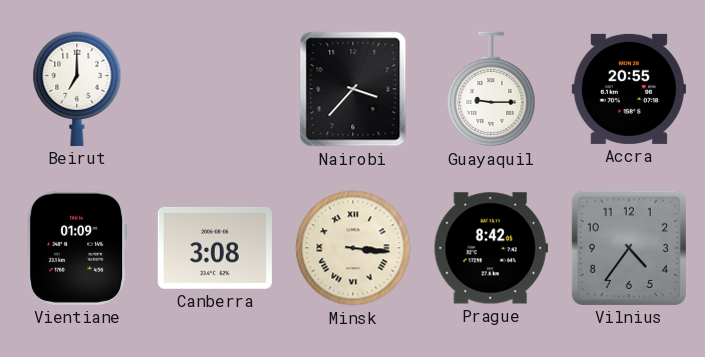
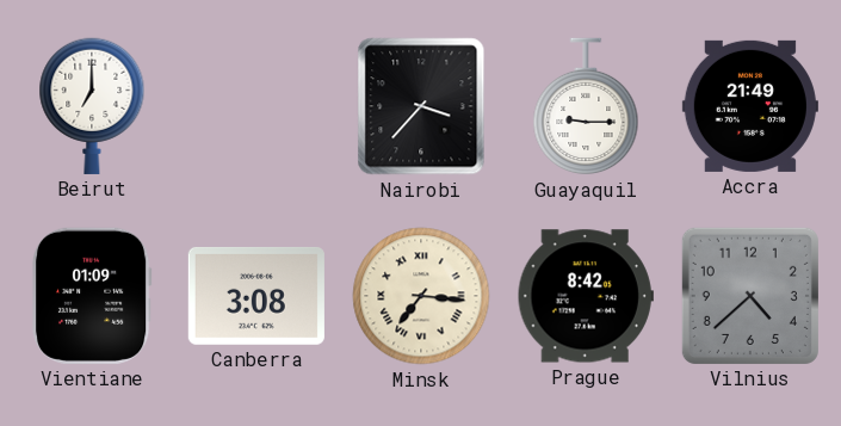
Accra: 20:55 -> 21:49 (750, 106)
Minsk: 3:16 -> 7:16 (421, 296)
Vilnius: 4:36 -> 4:38 (750, 296)
